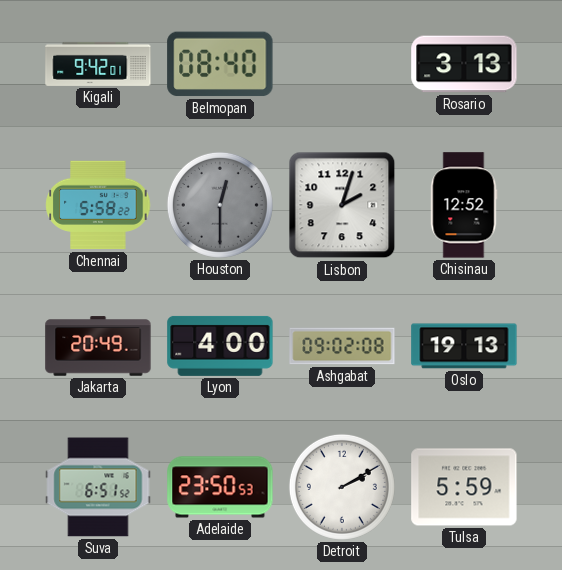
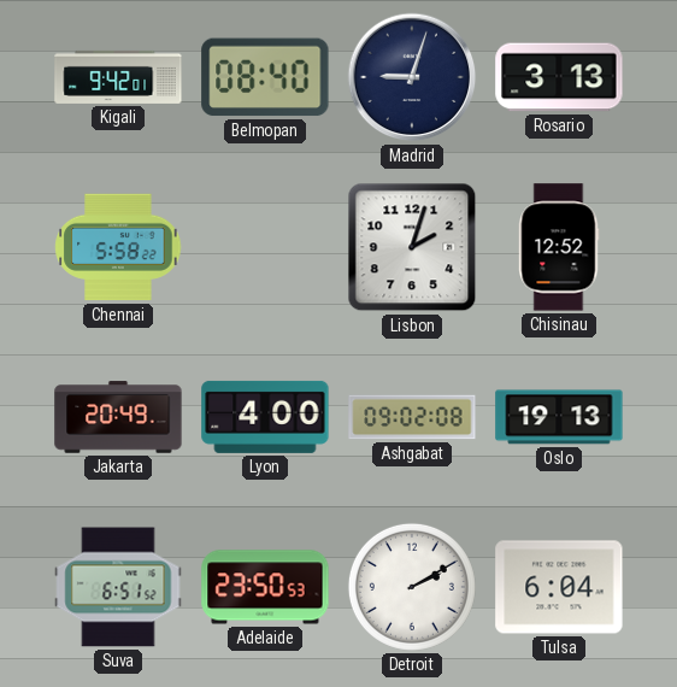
Madrid: none -> 9:03 (412, 77)
Houston: 12:30 -> none (220, 205)
Tulsa: 5:59 -> 6:04 (559, 587)
